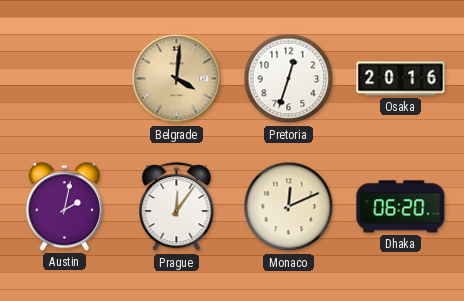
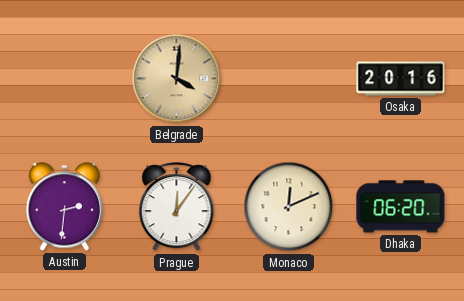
Pretoria: 12:33 -> none (289, 79)
Austin: 2:02 -> 2:31 (64, 207)
